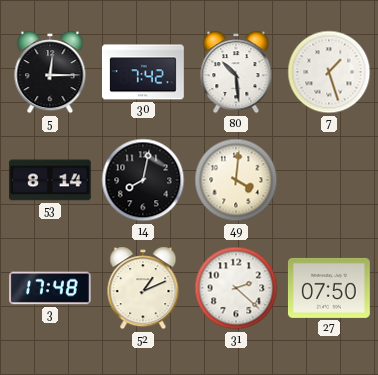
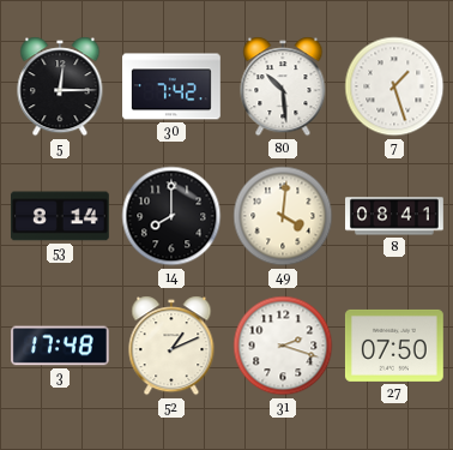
14: 8:02 -> 8:00 (171, 216)
8: none -> 08:41 (395, 216)
31: 2:22 -> 2:18 (283, 346)
